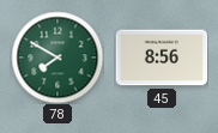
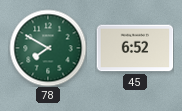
45: 8:56 -> 6:52 (135, 48)
